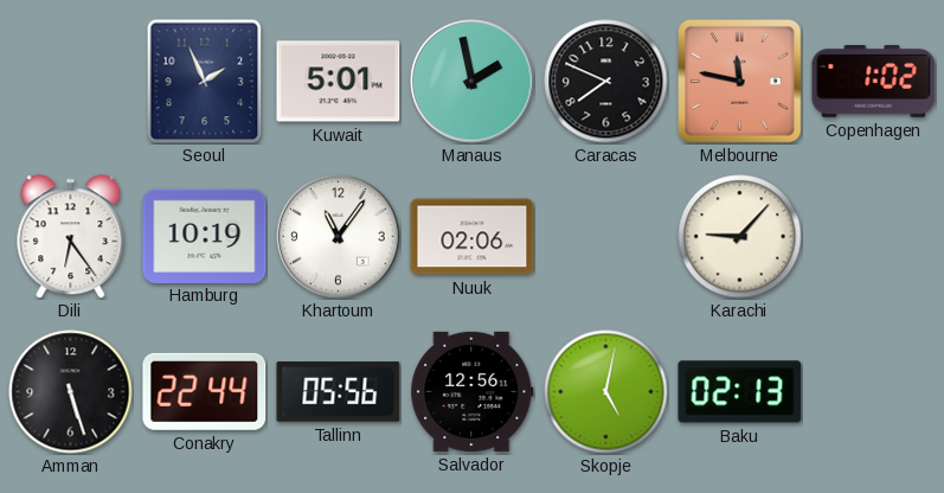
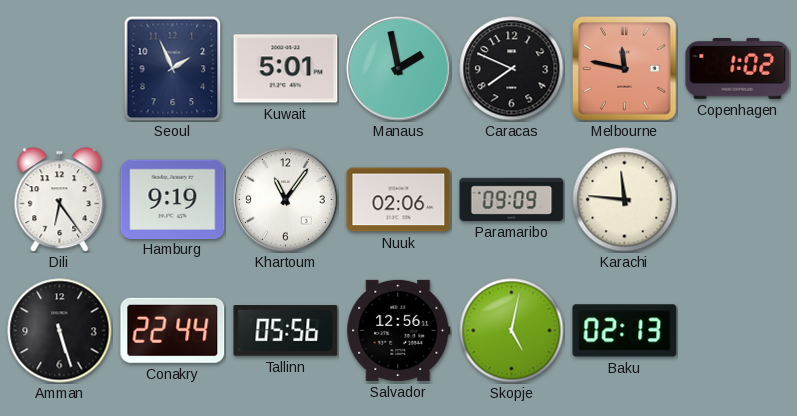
Hamburg: 10:19 -> 9:19 (173, 199)
Paramaribo: none -> 09:09 (512, 199)
Karachi: 9:07 -> 11:46 (625, 200)
